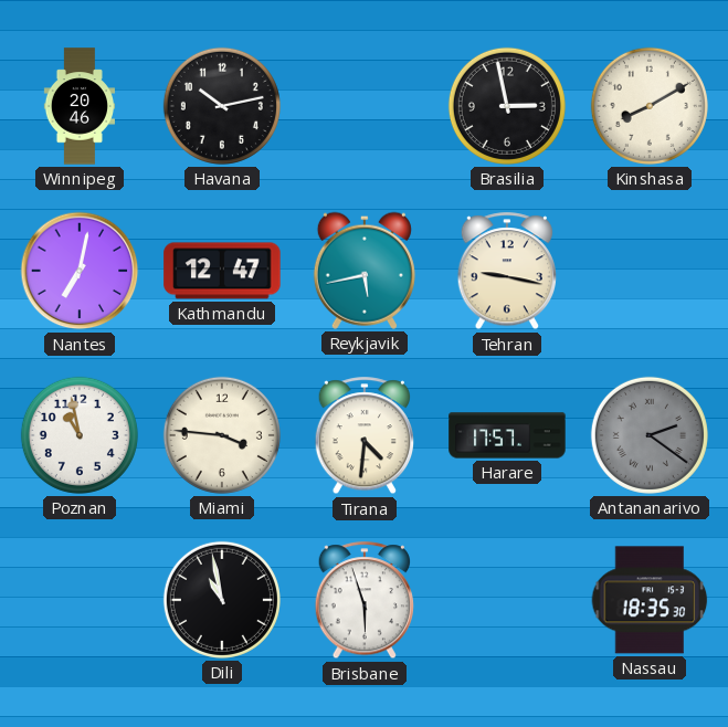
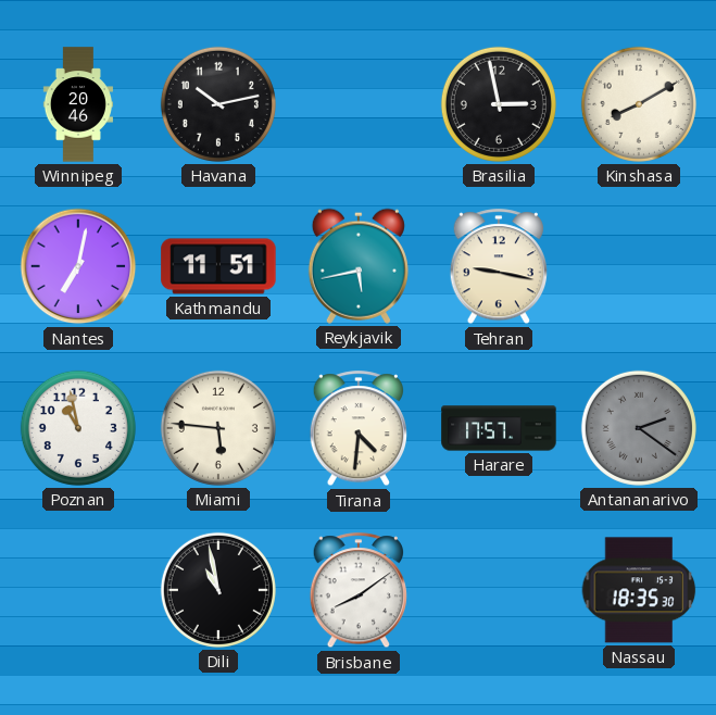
Kathmandu: 12:47 -> 11:51 (218, 266)
Miami: 3:46 -> 5:46 (218, 428)
Brisbane: 5:57 -> 8:09 (357, 591)
